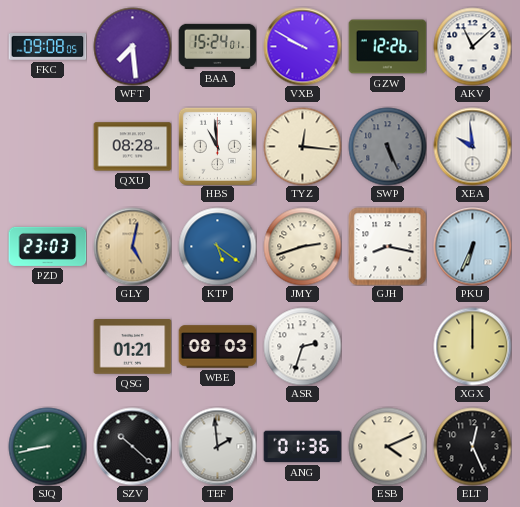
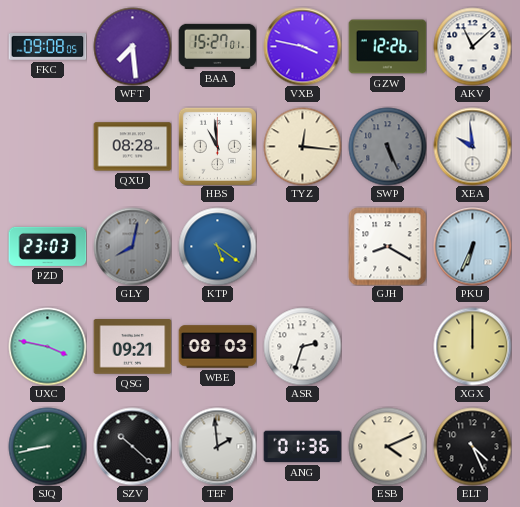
BAA: 15:24 -> 15:27 (217, 46)
VXB: 9:50 -> 3:47 (302, 46)
GLY: 5:02 -> 8:02 (132, 246)
GLY dial: champagne -> grey (132, 246)
JMY: 2:42 -> none (302, 246)
GJH: 8:17 -> 8:20 (387, 246)
UXC: none -> 3:47 (47, 346)
QSG: 01:21 -> 09:21 (132, 347)
ELT: 12:26 -> 4:26 (472, 446)
